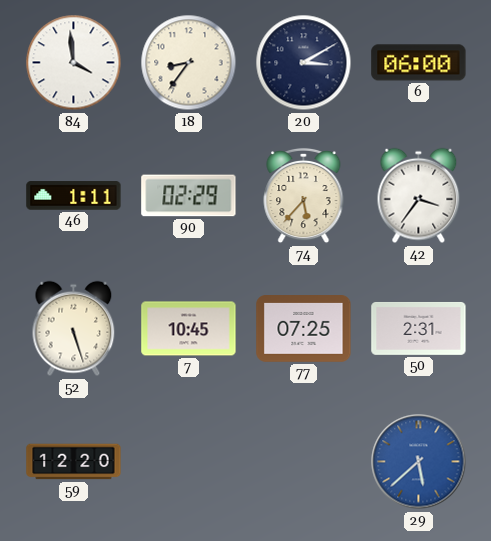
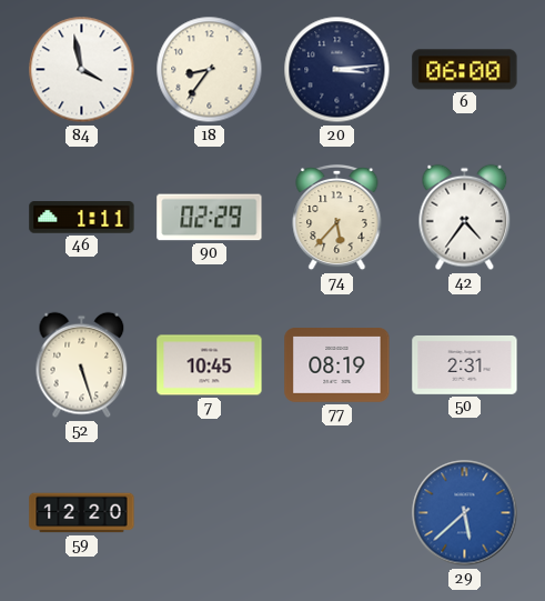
84: 3:59 -> 3:58 (82, 70)
20: 3:10 -> 3:14 (337, 70)
42: 3:36 -> 4:36 (465, 218)
77: 07:25 -> 08:19 (337, 365)
